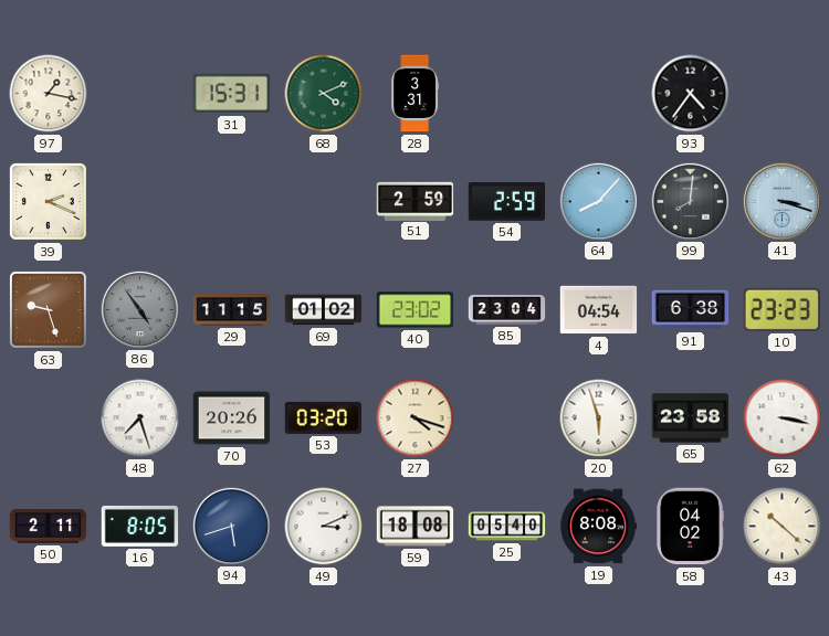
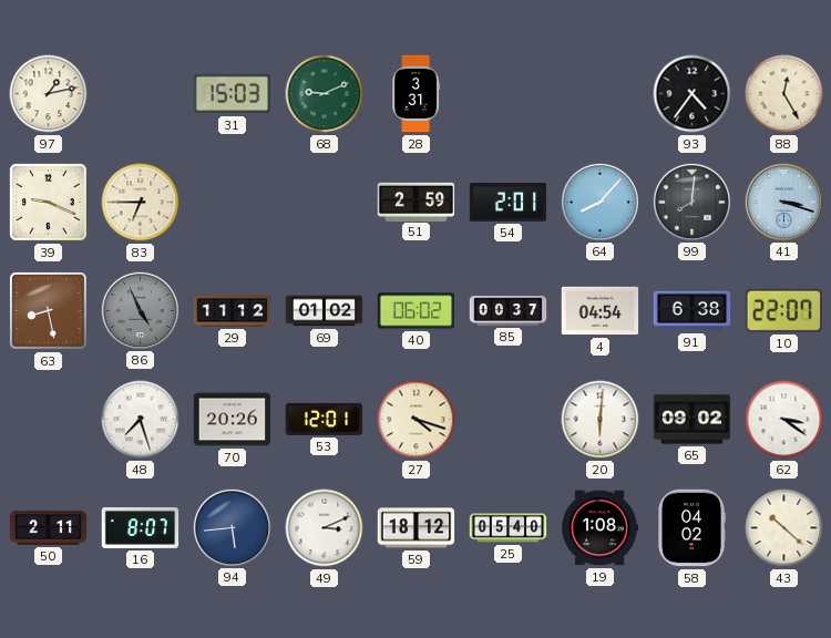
97: 1:17 -> 1:13 (49, 94)
31: 15:31 -> 15:03 (233, 94)
68: 4:11 -> 9:11 (325, 94)
88: none -> 12:25 (784, 94)
39: 2:19 -> 9:19 (48, 202)
83: none -> 6:45 (141, 203)
54: 2:59 -> 2:01 (509, 203)
63: 9:27 -> 8:28 (48, 310)
86: 4:54 -> 4:56 (140, 310)
29: 11:15 -> 11:12 (233, 311)
40: 23:02 -> 06:02 (417, 311)
85: 23:04 -> 00:37 (509, 311)
10: 23:23 -> 22:07 (783, 310)
53: 03:20 -> 12:01 (325, 419)
20: 5:57 -> 6:01 (601, 420)
65: 23:58 -> 09:02 (693, 420)
62: 3:17 -> 3:21 (784, 420)
16: 8:05 -> 8:07 (141, 527)
94: 5:42 -> 5:44 (232, 527)
59: 18:08 -> 18:12 (417, 528)
19: 8:08 -> 1:08 (599, 528)
